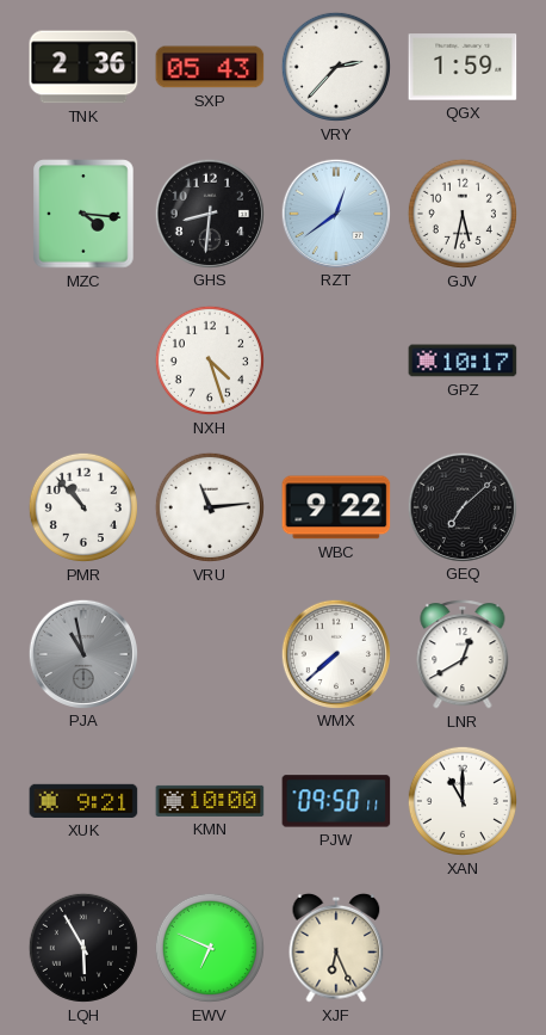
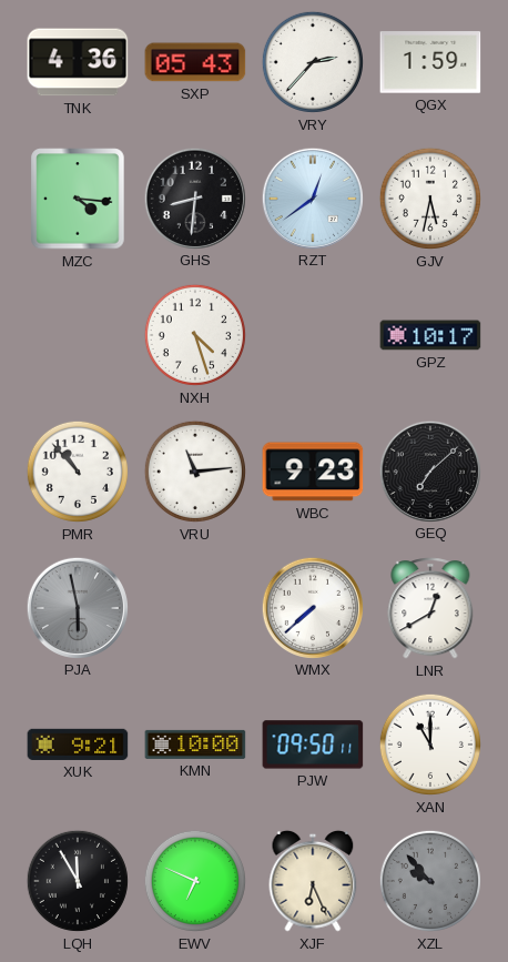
TNK: 2:36 -> 4:36 (78, 62)
WBC: 9:22 -> 9:23 (313, 472)
PJA: 10:58 -> 5:58 (77, 607)
LQH: 5:55 -> 11:55 (78, 881)
XZL: none -> 9:53 (430, 881)
